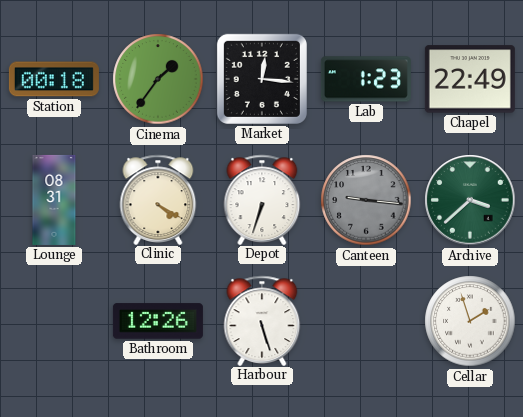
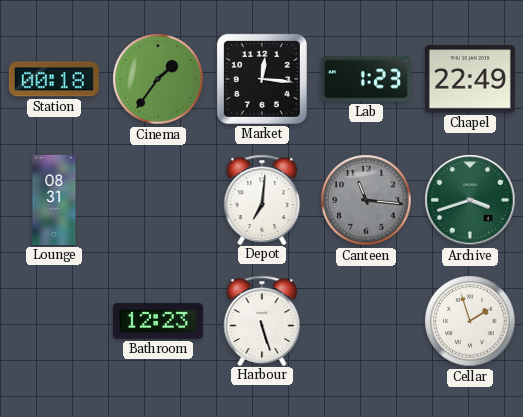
Clinic: 4:20 -> none (158, 199)
Depot: 6:33 -> 7:01 (262, 199)
Canteen: 9:16 -> 11:16 (366, 200)
Archive: 3:38 -> 3:42 (470, 200)
Bathroom: 12:26 -> 12:23 (158, 321)
